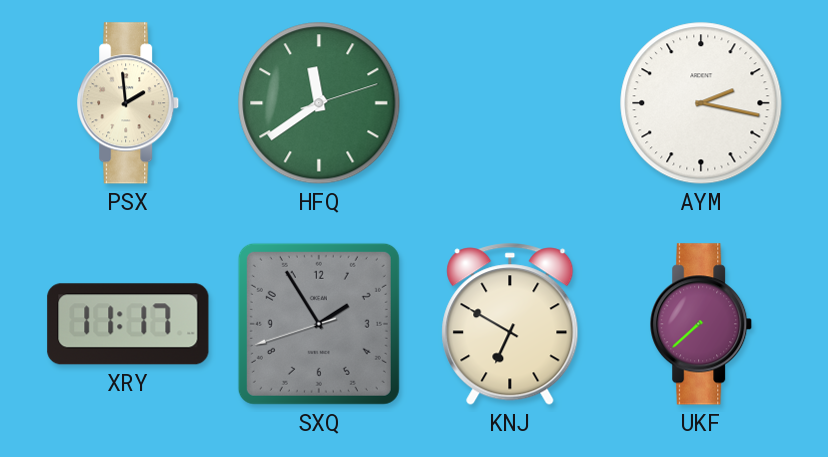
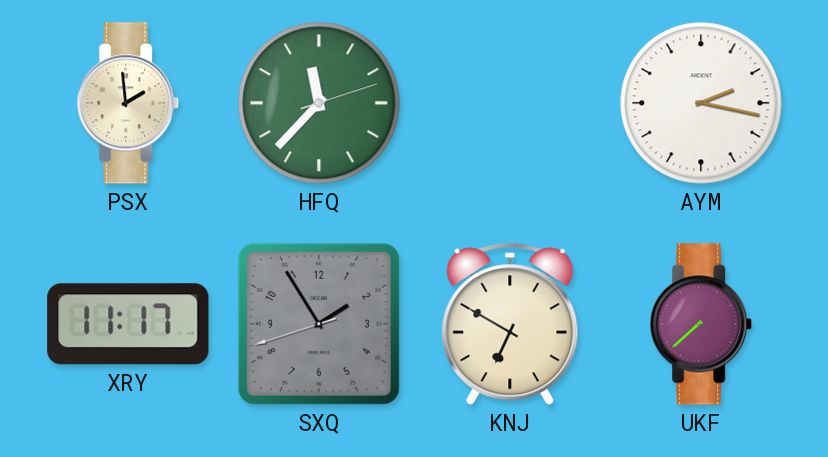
HFQ: 11:39 -> 11:37 (319, 103)
